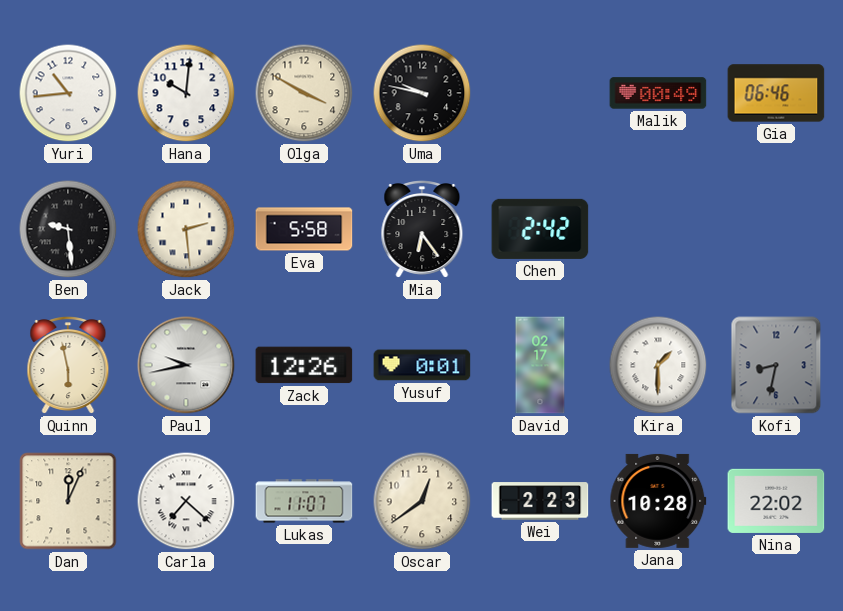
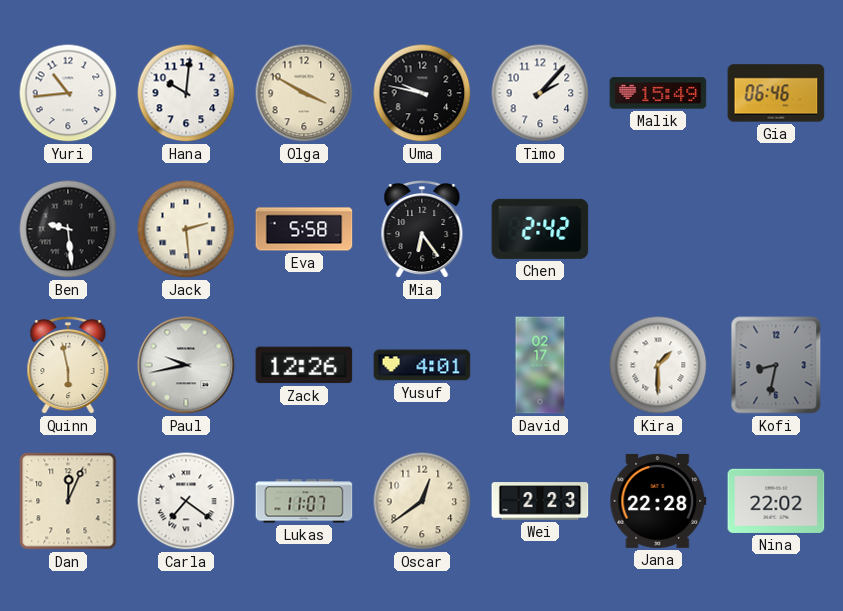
Timo: none -> 2:07 (540, 93)
Malik: 00:49 -> 15:49 (658, 93)
Yusuf: 0:01 -> 4:01 (422, 365)
Carla: 7:22 -> 7:21 (186, 501)
Jana: 10:28 -> 22:28 (658, 501)
